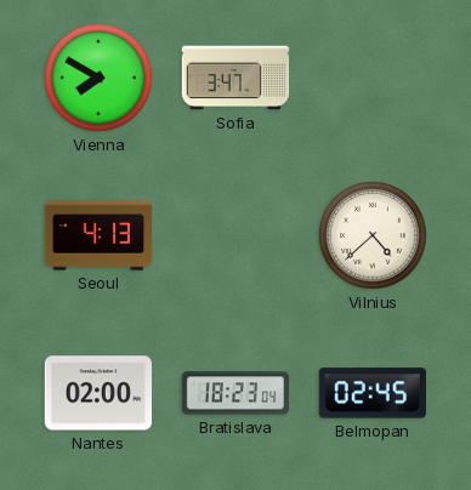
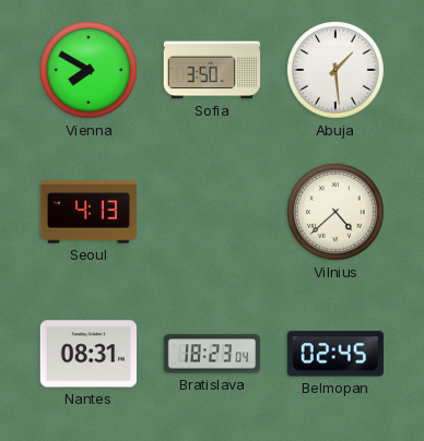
Sofia: 3:47 -> 3:50 (212, 70)
Abuja: none -> 1:29 (335, 70)
Nantes: 02:00 -> 08:31 (87, 354)
